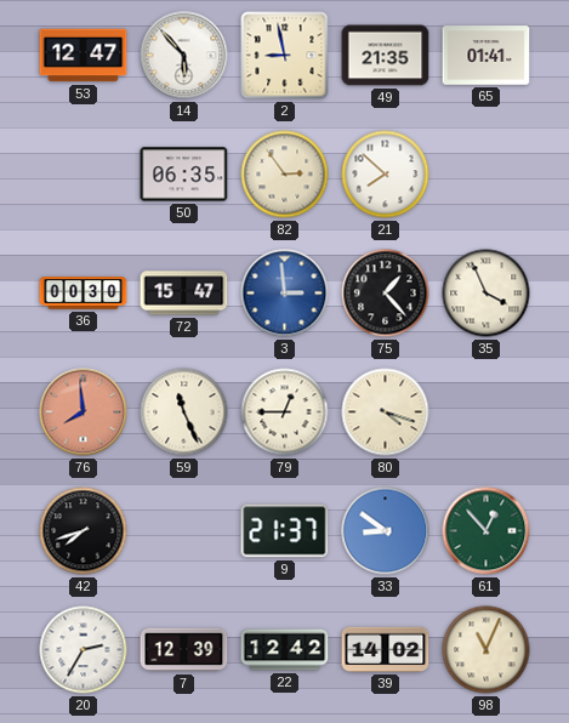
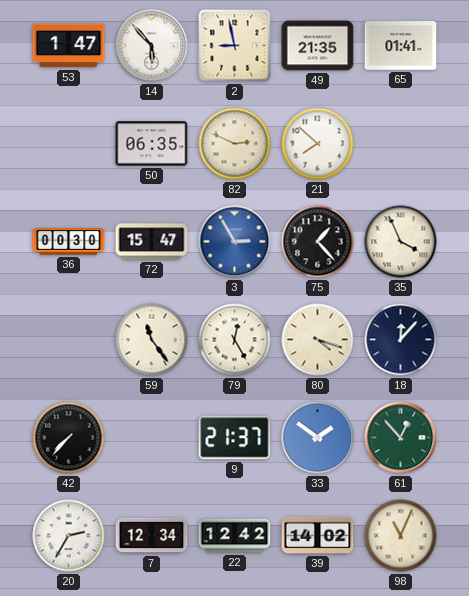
53: 12:47 -> 1:47 (69, 46)
82: 2:54 -> 2:49 (235, 144)
3: 2:59 -> 2:55 (235, 242)
76: 7:59 -> none (84, 412)
59: 11:26 -> 11:24 (152, 340)
79: 12:45 -> 12:25 (235, 340)
18: none -> 12:07 (401, 340)
42: 7:42 -> 7:37 (69, 438)
33: 8:51 -> 1:51 (318, 438)
7: 12:39 -> 12:34 (152, 536)
